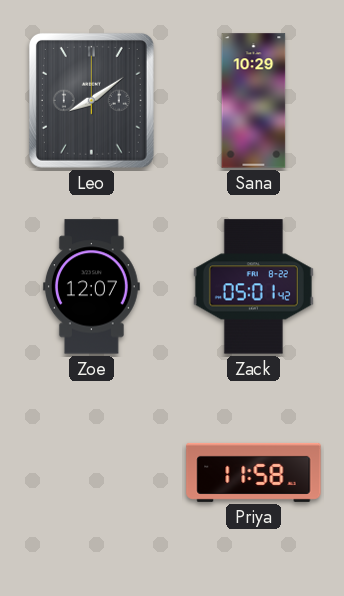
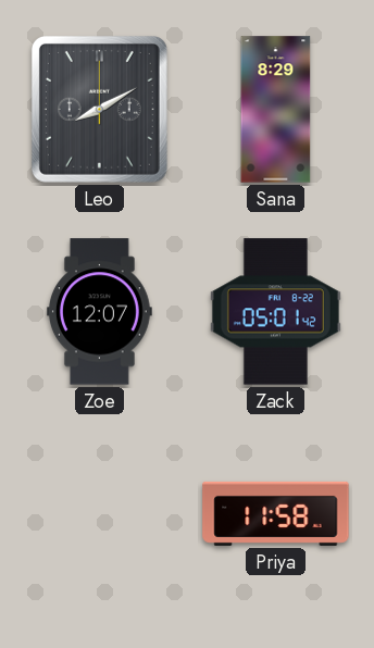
Leo: 8:09 -> 8:10 (99, 109)
Sana: 10:29 -> 8:29 (276, 110)
